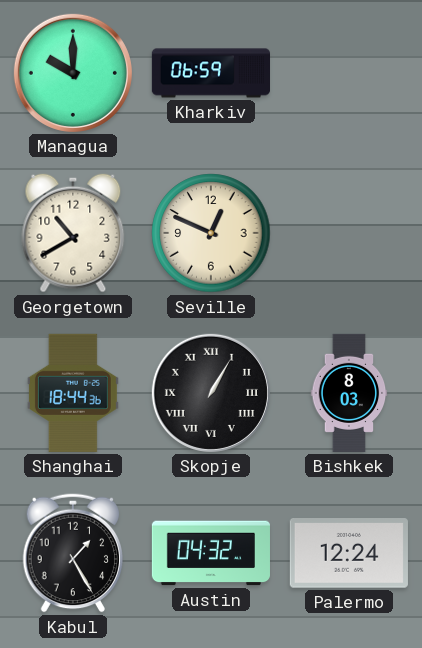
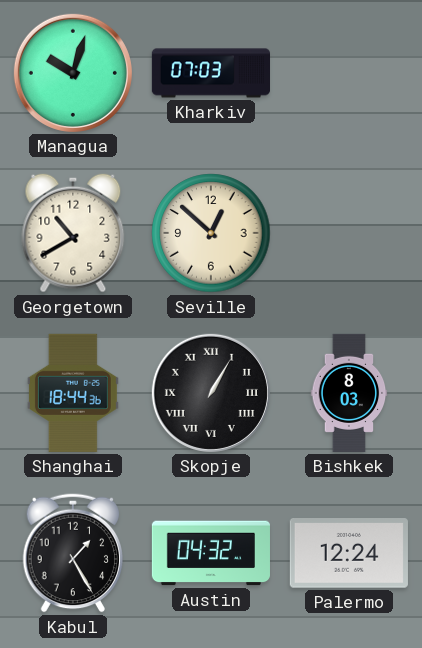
Managua: 10:00 -> 10:03 (73, 73)
Kharkiv: 06:59 -> 07:03 (210, 73)
Seville: 12:49 -> 12:52 (211, 233)
